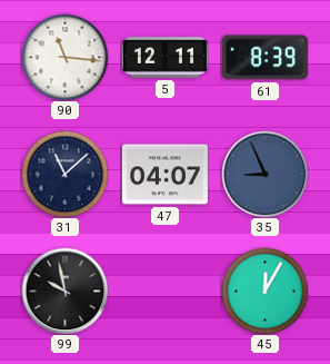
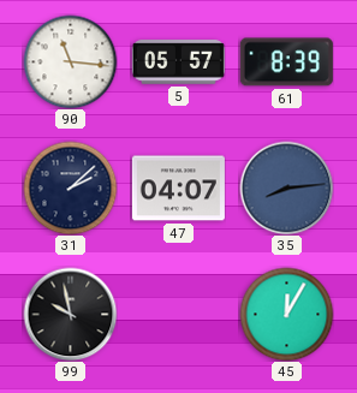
5: 12:11 -> 05:57 (178, 62)
31: 11:08 -> 2:08 (70, 187)
35: 8:56 -> 8:14 (286, 187)
